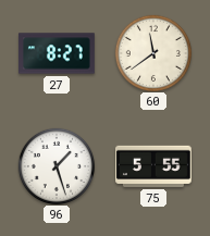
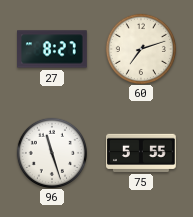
60: 11:39 -> 7:12 (140, 48)
96: 1:27 -> 11:27 (51, 152)
